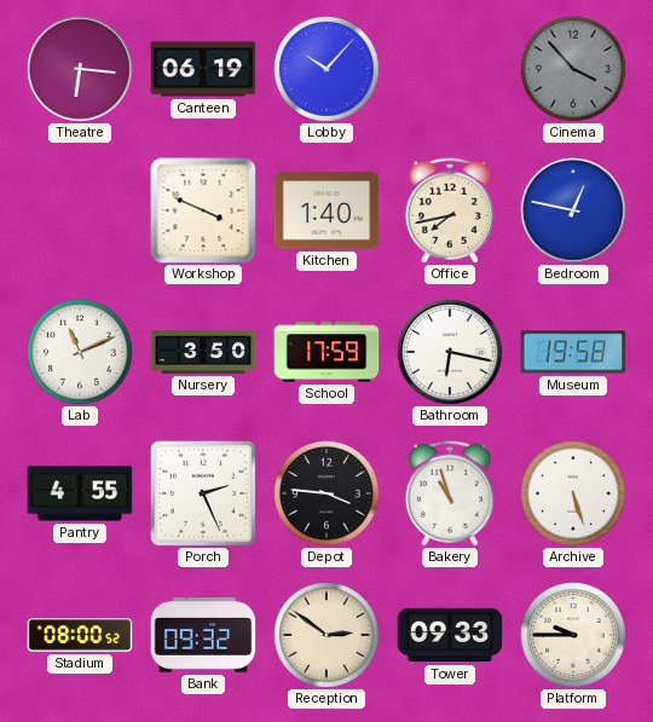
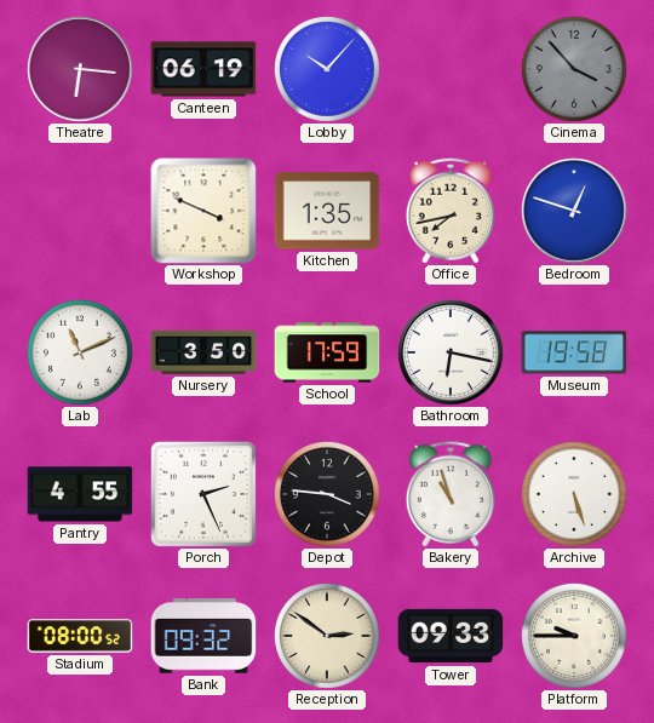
Kitchen: 1:40 -> 1:35 (327, 211)
Bedroom: 12:47 -> 12:48 (574, 211)
